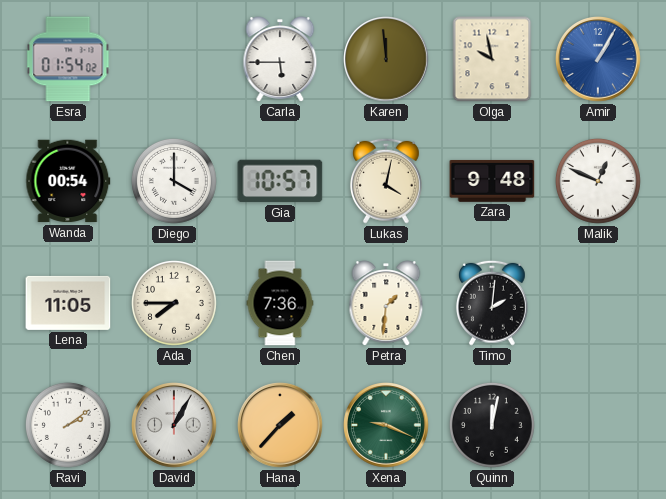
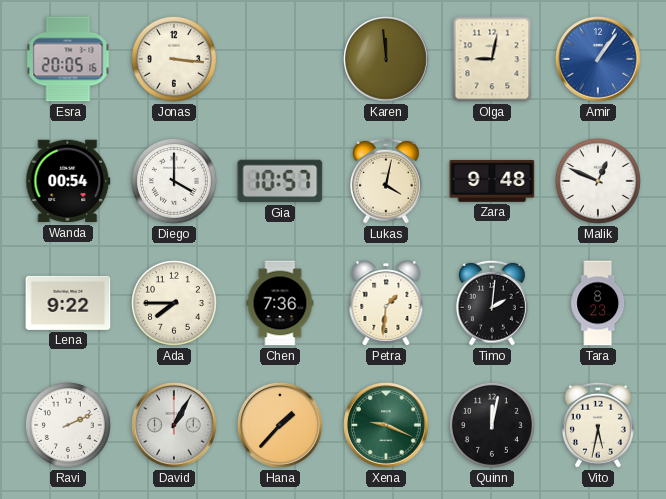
Esra: 01:54 -> 20:05 (68, 59)
Jonas: none -> 3:16 (174, 59)
Carla: 5:45 -> none (280, 59)
Olga: 9:58 -> 9:02 (492, 59)
Amir: 1:05 -> 1:06 (599, 60)
Lena: 11:05 -> 9:22 (68, 303)
Tara: none -> 8:23 (598, 303)
Ravi: 2:09 -> 2:11 (68, 425)
Vito: none -> 5:32 (598, 425)
